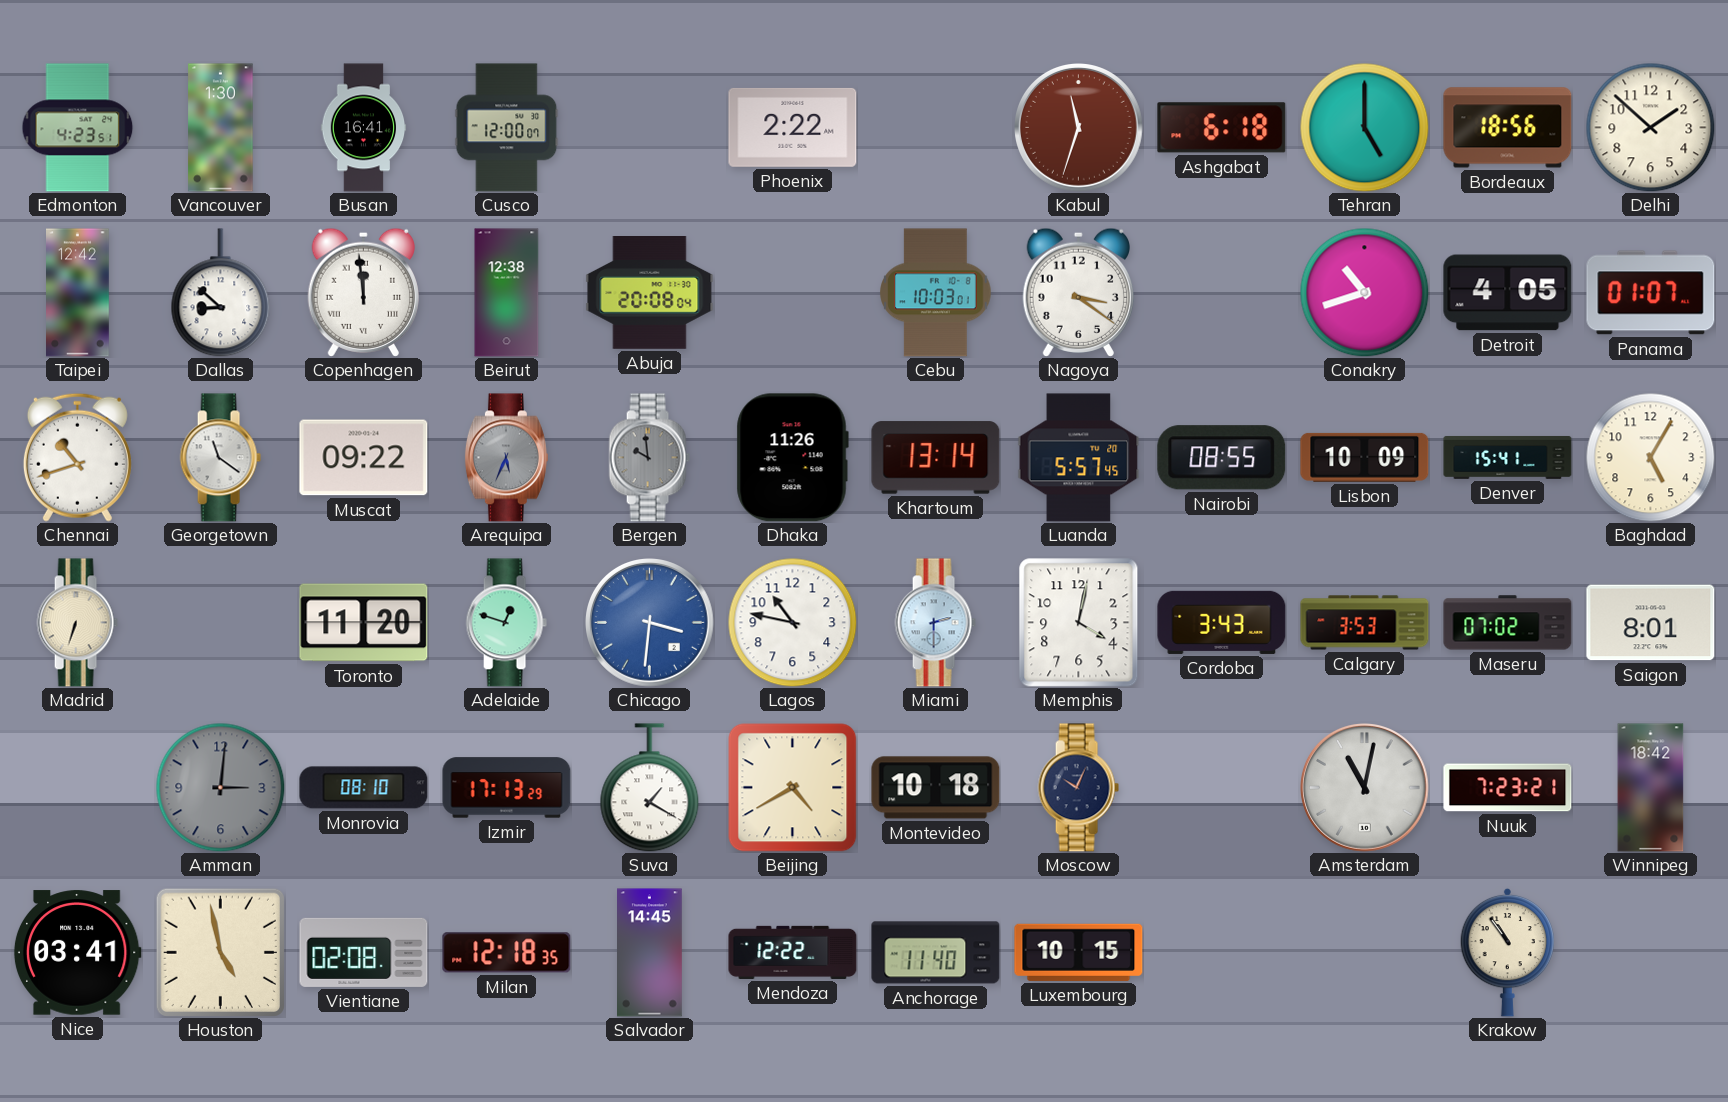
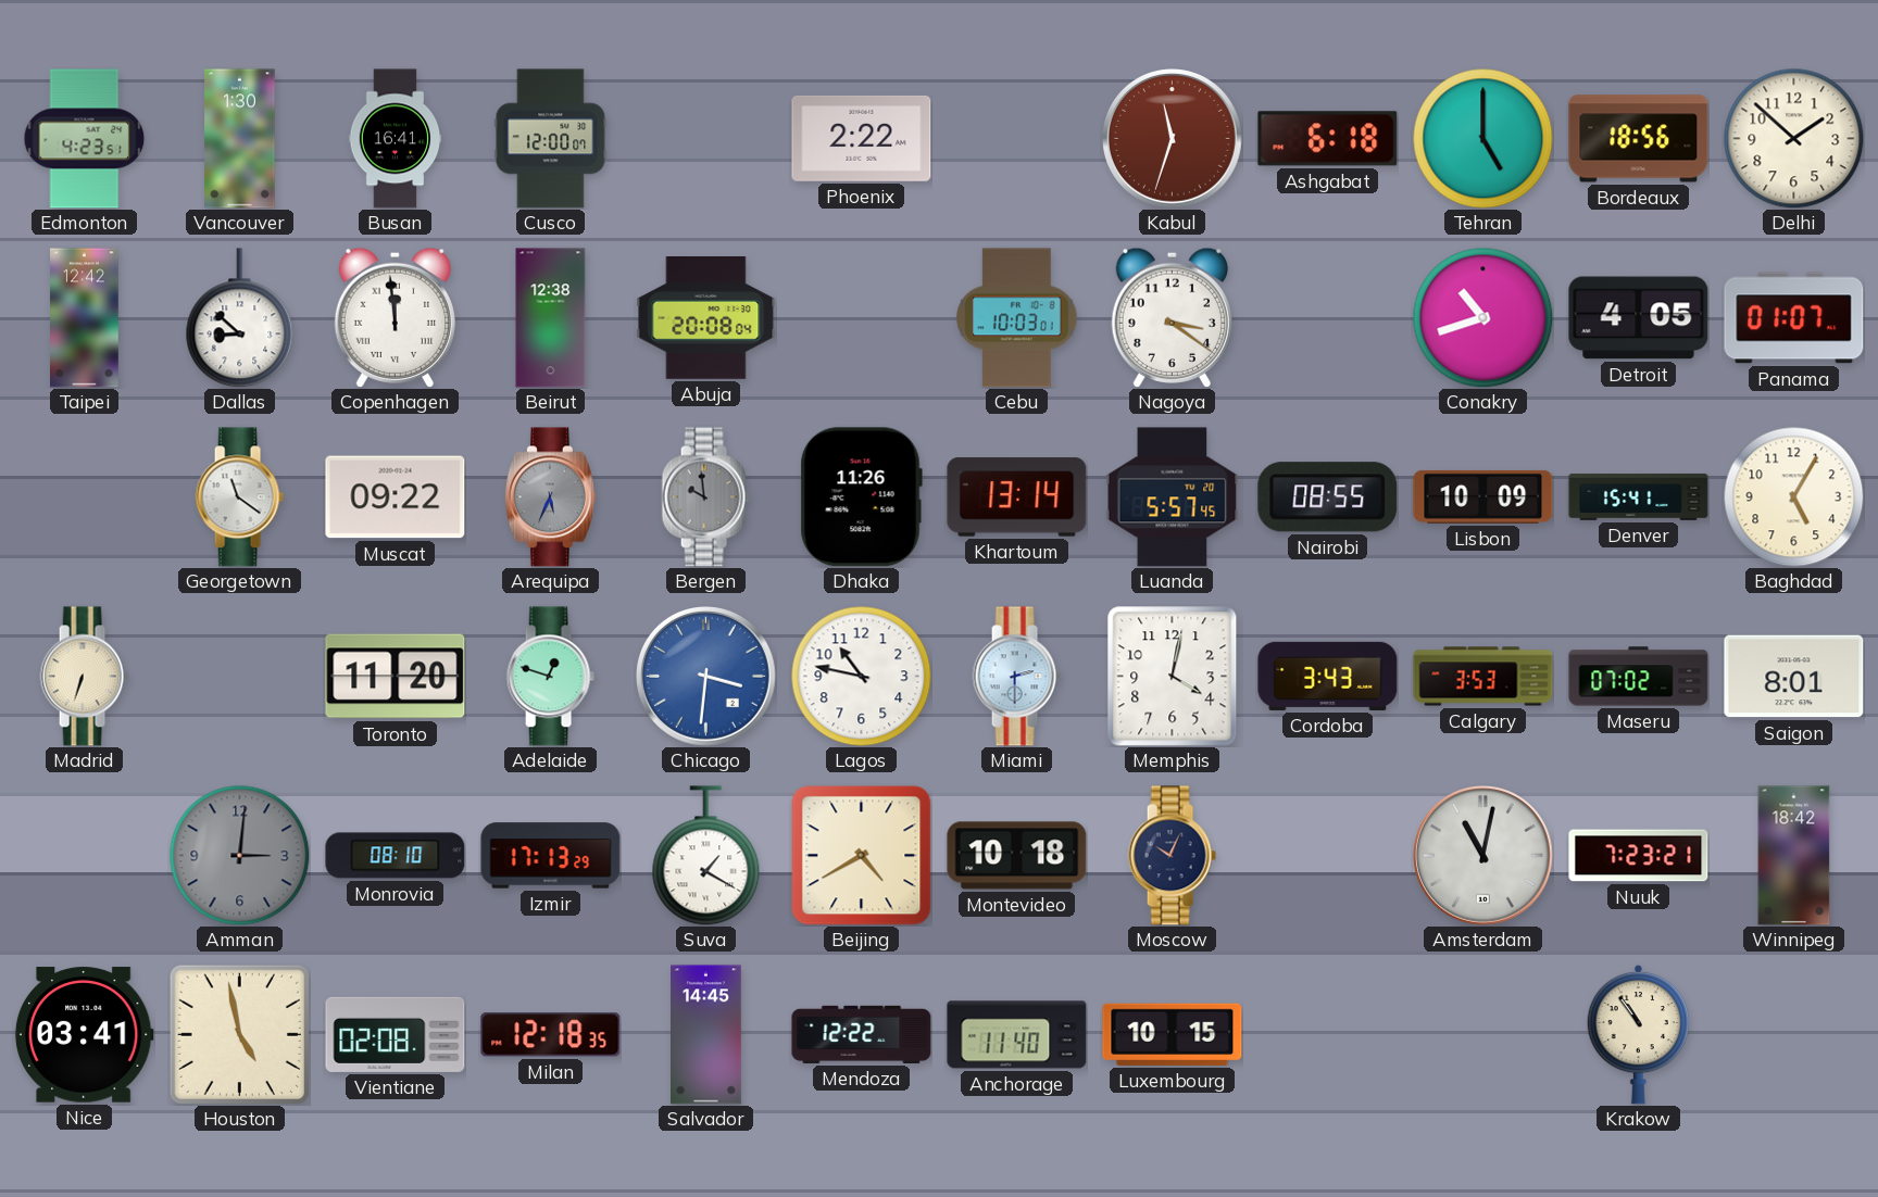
Chennai: 10:42 -> none (77, 457)
